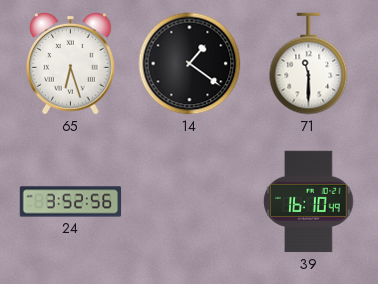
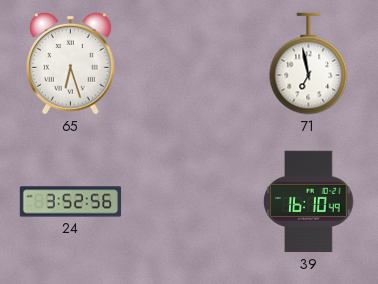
14: 1:21 -> none (190, 64)
71: 11:30 -> 6:58 (309, 64)
